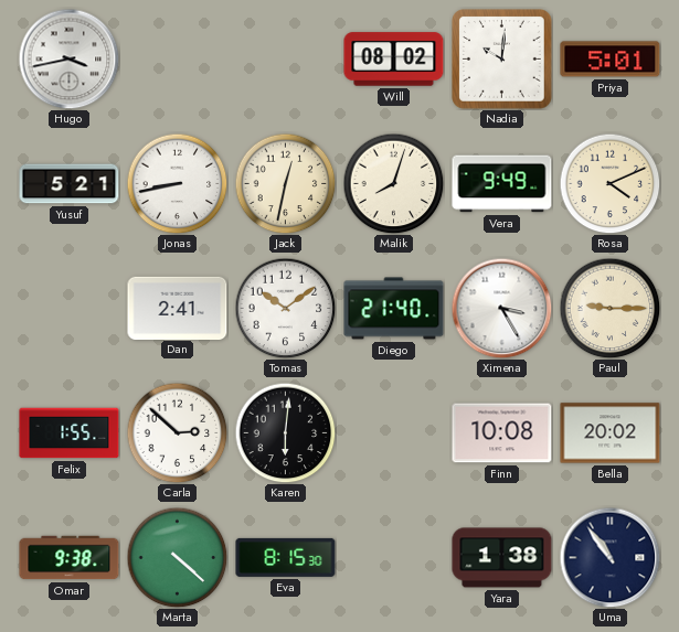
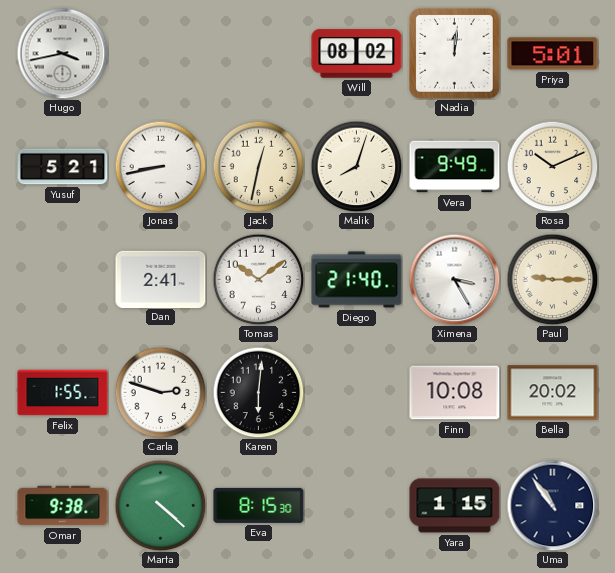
Nadia: 10:01 -> 12:01 (455, 54)
Rosa: 4:11 -> 10:11 (552, 166)
Carla: 2:52 -> 2:48 (160, 392)
Yara: 1:38 -> 1:15 (455, 506)
